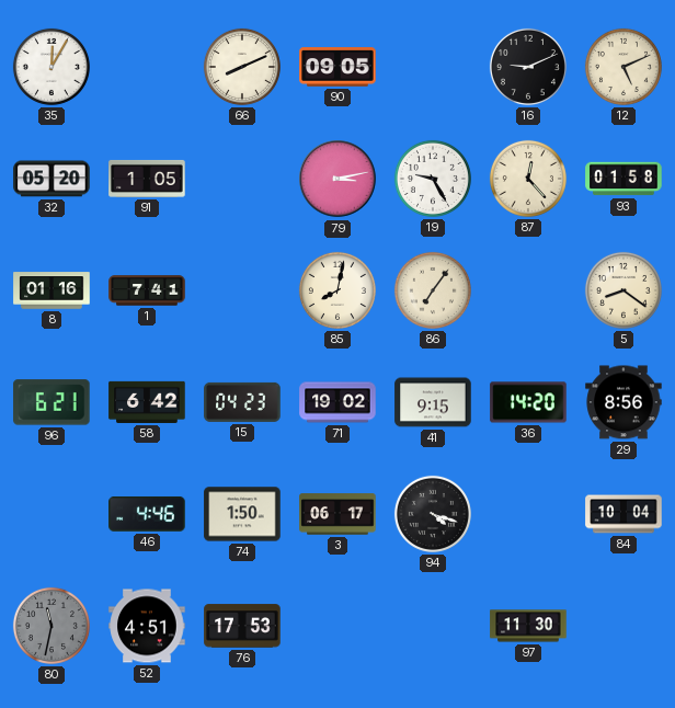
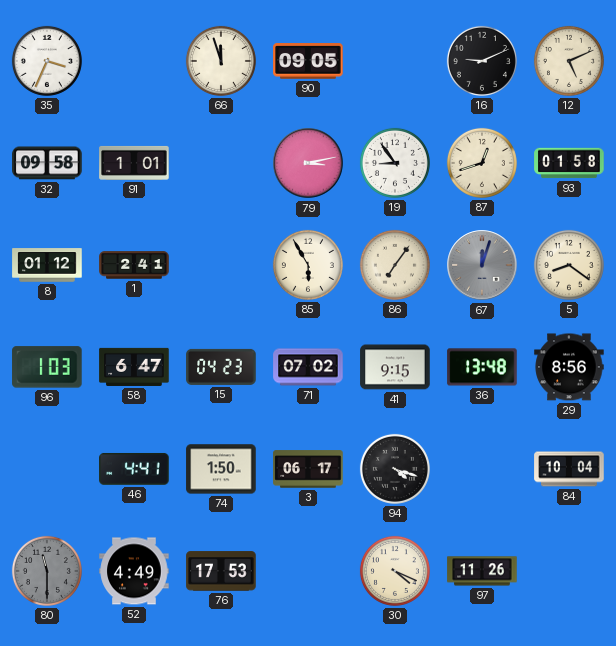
35: 12:05 -> 3:34 (47, 61)
66: 8:11 -> 11:57 (221, 61)
32: 05:20 -> 09:58 (47, 163)
91: 1:05 -> 1:01 (134, 163)
19: 9:25 -> 8:54 (395, 163)
87: 12:23 -> 12:42 (482, 163)
8: 01:16 -> 01:12 (47, 265)
1: 7:41 -> 2:41 (134, 265)
85: 8:02 -> 5:55 (308, 265)
67: none -> 12:03 (482, 265)
96: 6:21 -> 1:03 (47, 367)
58: 6:42 -> 6:47 (134, 367)
71: 19:02 -> 07:02 (308, 367)
36: 14:20 -> 13:48 (482, 367)
46: 4:46 -> 4:41 (134, 469)
80: 11:32 -> 11:30 (47, 571)
52: 4:51 -> 4:49 (134, 571)
30: none -> 4:19 (395, 571)
97: 11:30 -> 11:26 (482, 571)
